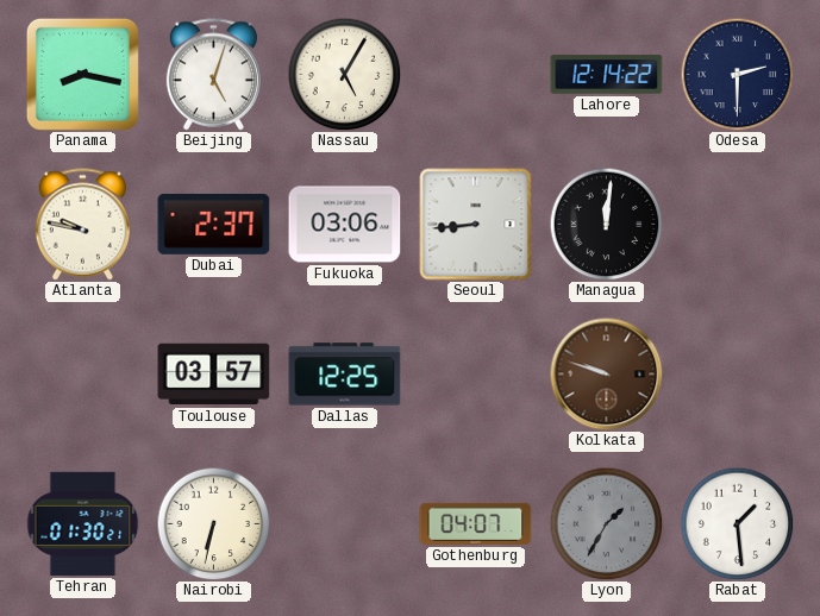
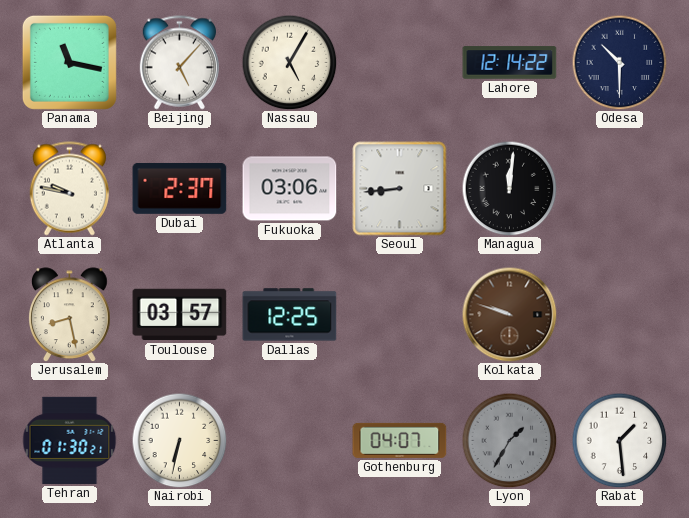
Panama: 8:17 -> 11:17 (69, 62)
Beijing: 5:03 -> 5:07 (179, 63)
Odesa: 2:30 -> 10:30 (619, 62)
Jerusalem: none -> 8:28 (70, 315)
